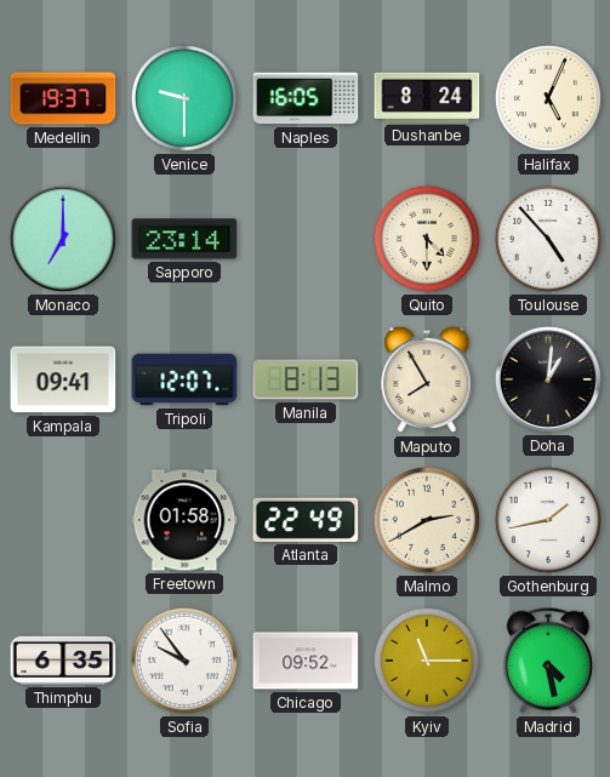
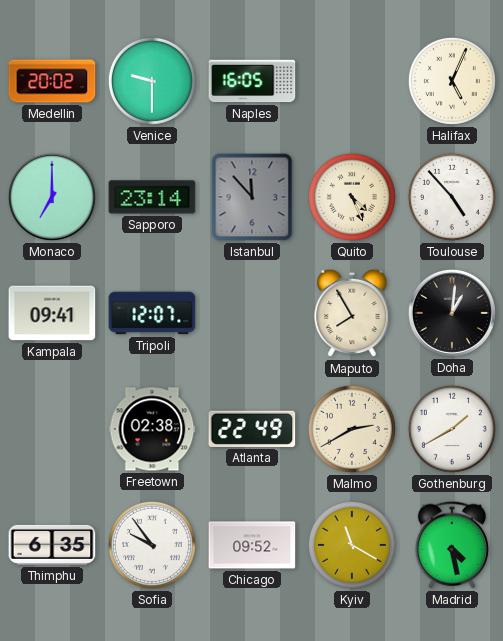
Medellin: 19:37 -> 20:02 (52, 81)
Dushanbe: 8:24 -> none (427, 97)
Istanbul: none -> 11:53 (252, 197)
Quito: 4:30 -> 4:26 (352, 197)
Manila: 8:13 -> none (306, 379)
Freetown: 01:58 -> 02:38 (152, 429)
Gothenburg: 1:43 -> 1:40 (452, 429)
Kyiv: 11:15 -> 11:20 (352, 545)
